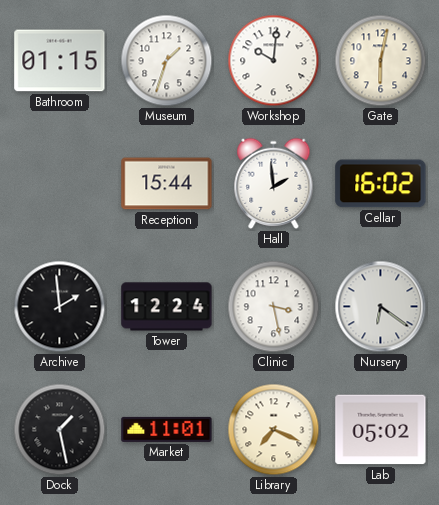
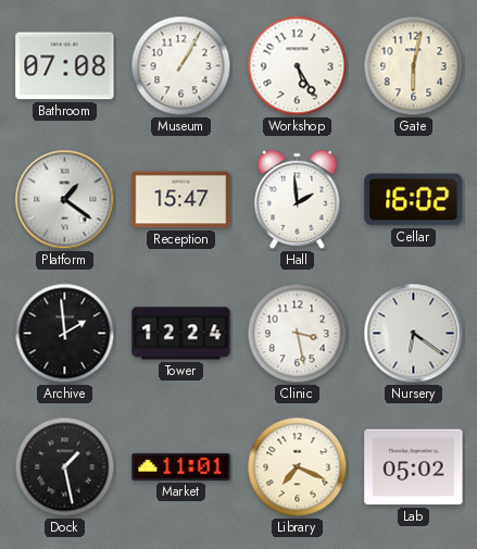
Bathroom: 01:15 -> 07:08 (65, 66)
Museum: 1:33 -> 1:05 (181, 66)
Workshop: 10:01 -> 5:25 (298, 66)
Platform: none -> 1:21 (65, 200)
Reception: 15:44 -> 15:47 (181, 200)
